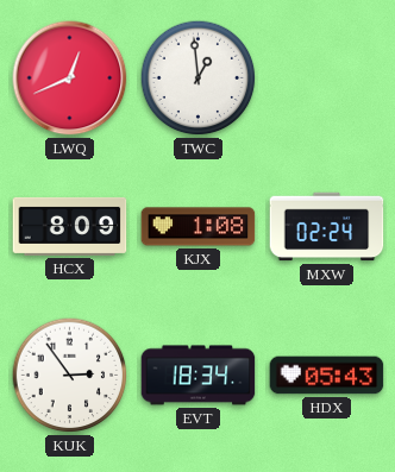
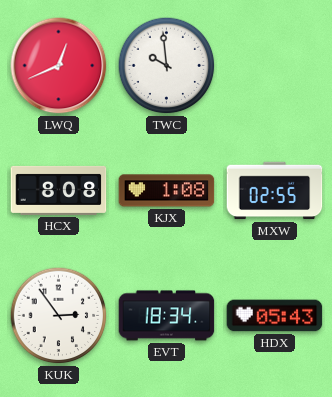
TWC: 12:59 -> 9:59 (167, 66)
HCX: 8:09 -> 8:08 (59, 190)
MXW: 02:24 -> 02:55 (275, 191)
